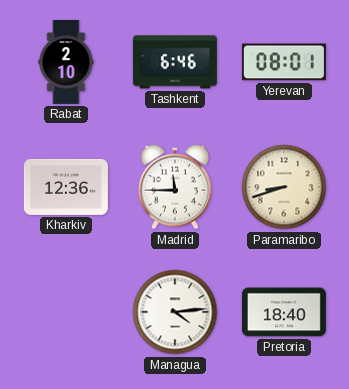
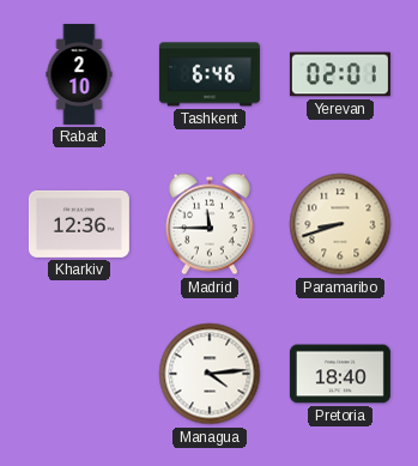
Yerevan: 08:01 -> 02:01 (340, 74)
